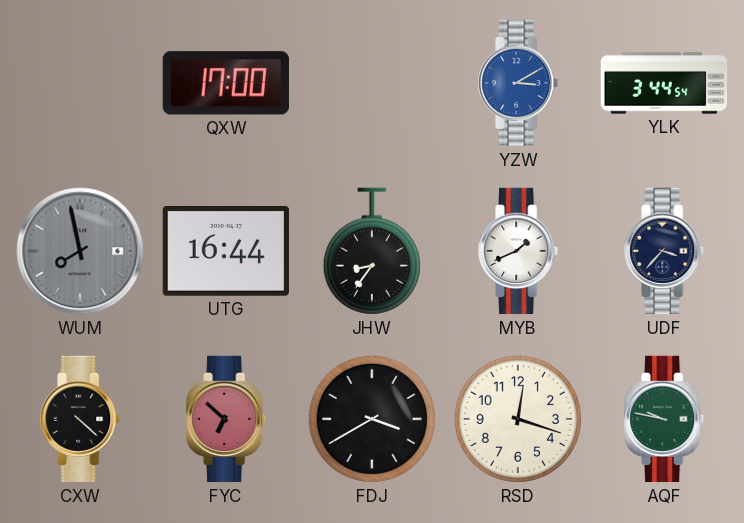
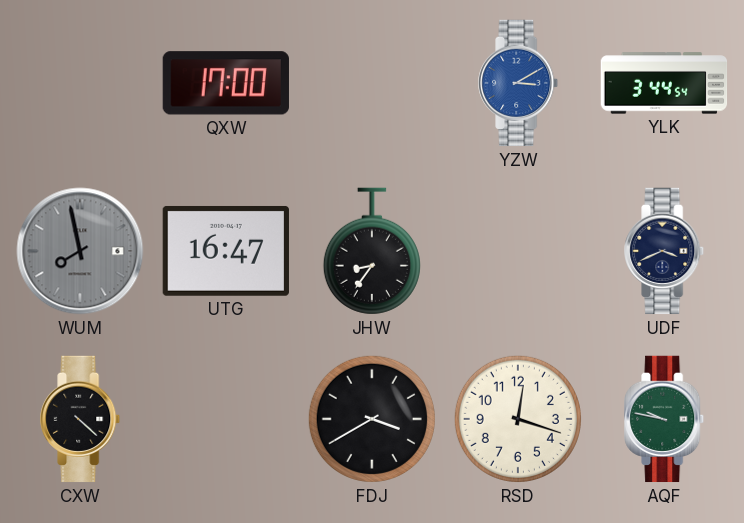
UTG: 16:44 -> 16:47 (226, 251)
MYB: 1:41 -> none (519, 251)
UDF: 3:37 -> 3:41 (665, 251)
FYC: 6:52 -> none (227, 419)
